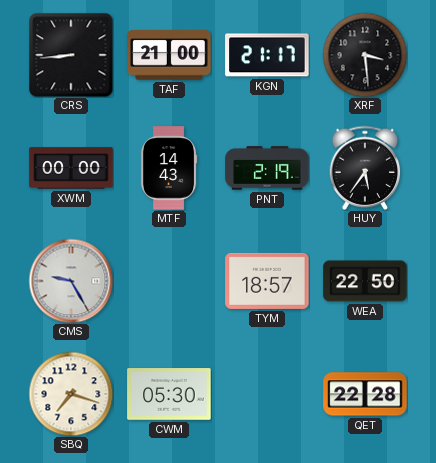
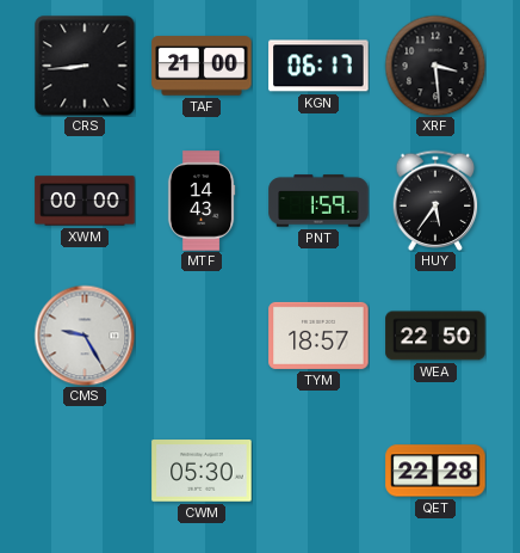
KGN: 21:17 -> 06:17 (318, 66)
PNT: 2:19 -> 1:59 (318, 201)
SBQ: 7:18 -> none (71, 394)
